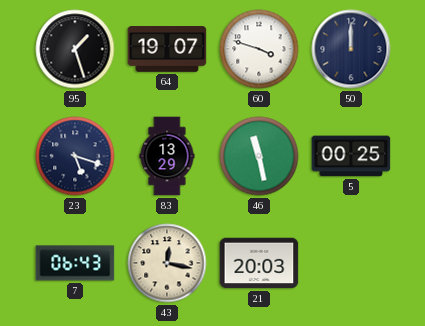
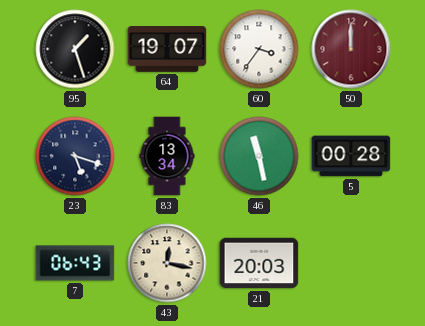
60: 3:48 -> 3:36 (259, 49)
50 dial: navy -> burgundy (351, 49)
83: 13:29 -> 13:34 (167, 156)
5: 00:25 -> 00:28 (351, 156)
